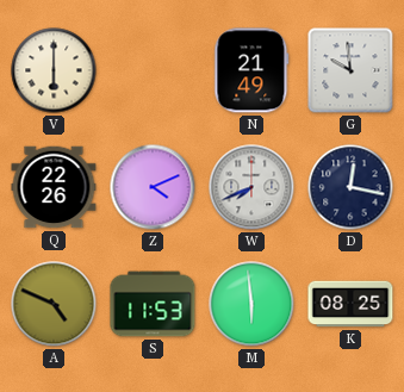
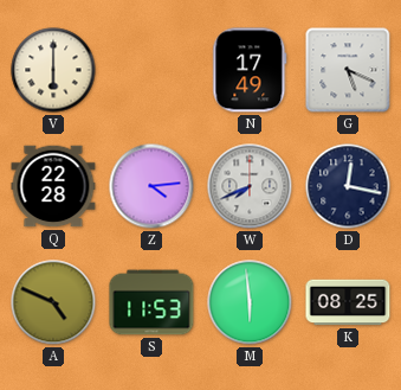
N: 21:49 -> 17:49 (250, 70)
G: 9:59 -> 5:19 (348, 70)
Q: 22:26 -> 22:28 (53, 186)
Z: 4:11 -> 4:14 (151, 186)
